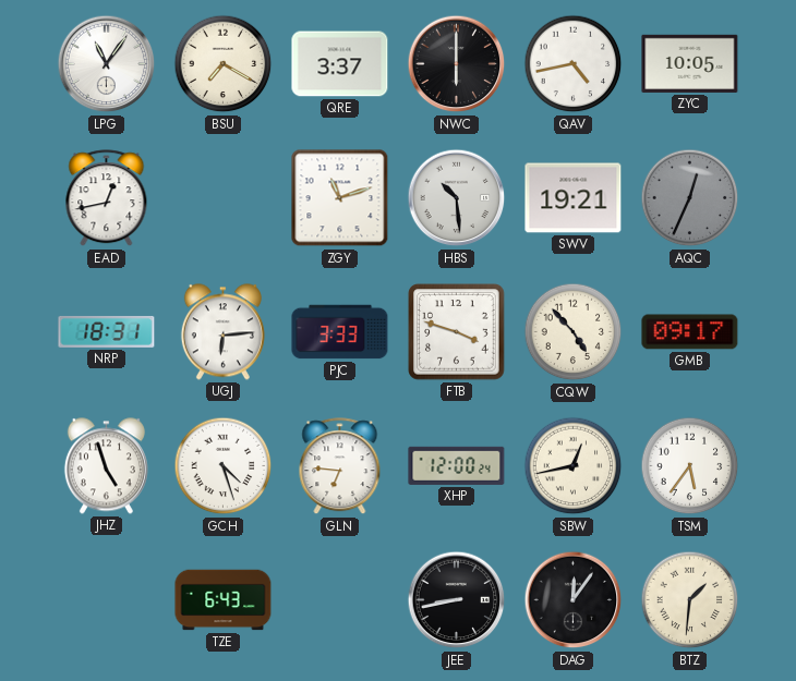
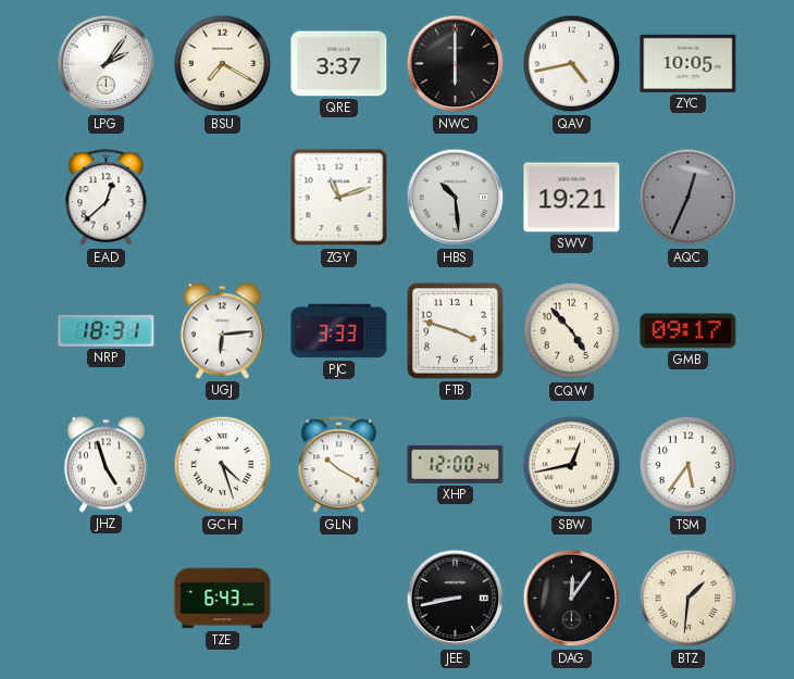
LPG: 11:06 -> 2:06 (107, 64)
EAD: 12:43 -> 12:38 (107, 198)
GLN: 6:46 -> 10:20 (339, 465)
